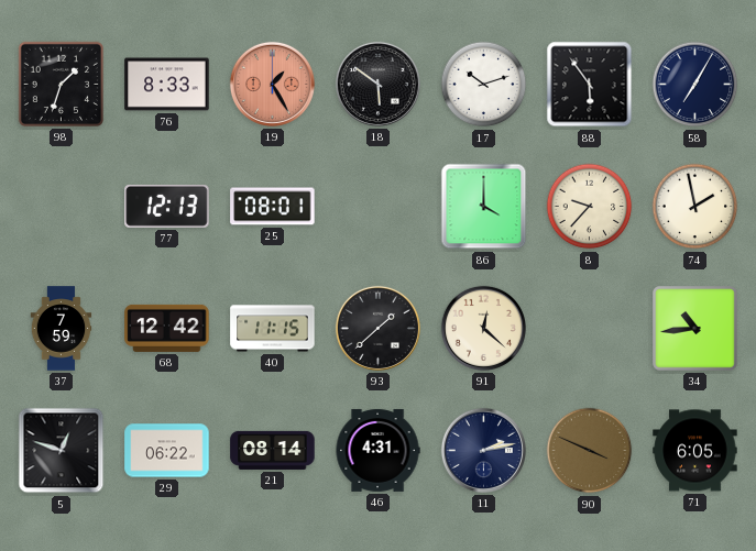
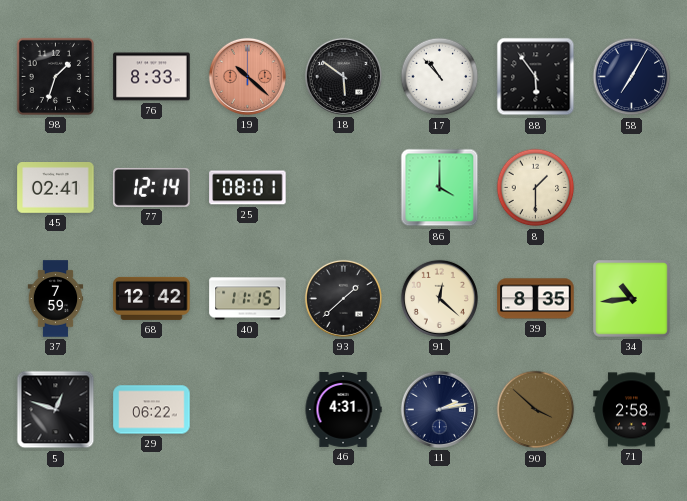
19: 1:25 -> 10:22 (247, 76)
17: 10:12 -> 10:53 (440, 77)
45: none -> 02:41 (56, 188)
77: 12:13 -> 12:14 (152, 187)
8: 9:37 -> 1:30 (536, 188)
74: 1:58 -> none (695, 207)
39: none -> 8:35 (536, 299)
21: 08:14 -> none (273, 450)
90: 3:49 -> 3:52 (536, 410)
71: 6:05 -> 2:58 (632, 410)
